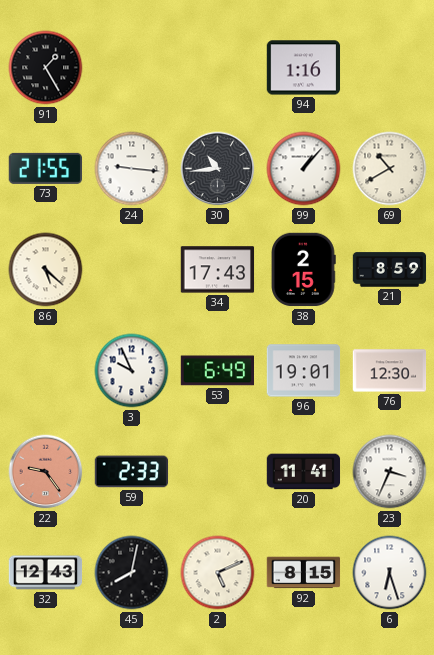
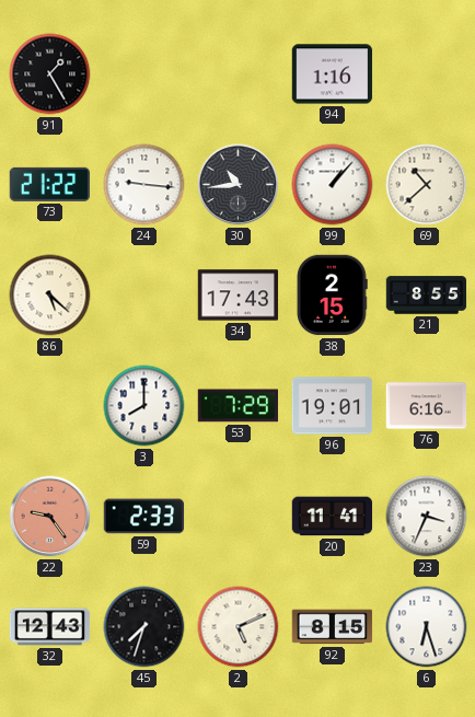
73: 21:55 -> 21:22 (49, 184)
69: 10:40 -> 10:38 (427, 185)
21: 8:59 -> 8:55 (427, 296)
3: 9:56 -> 8:00 (144, 406)
53: 6:49 -> 7:29 (237, 406)
76: 12:30 -> 6:16 (427, 406)
45: 8:02 -> 7:33 (144, 627)
